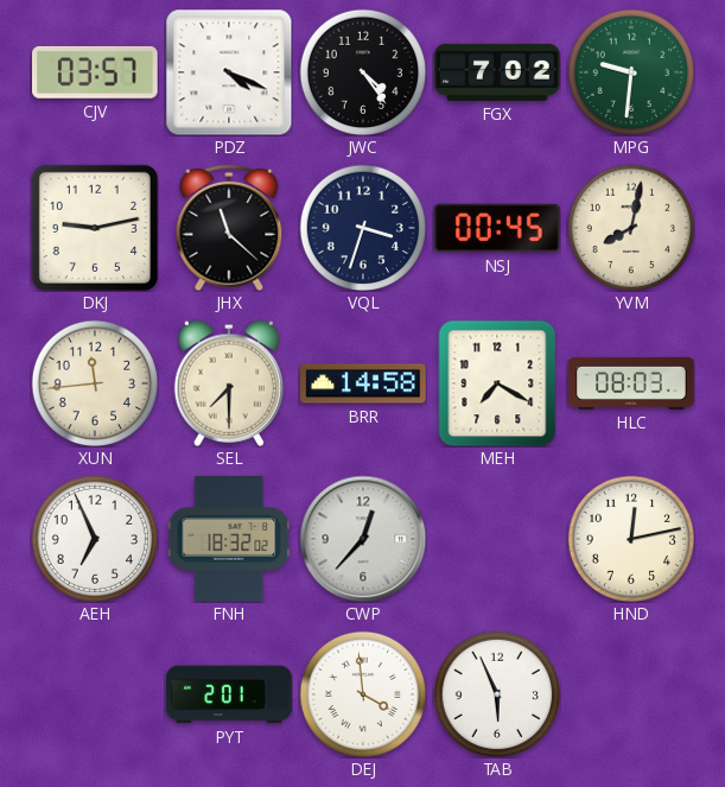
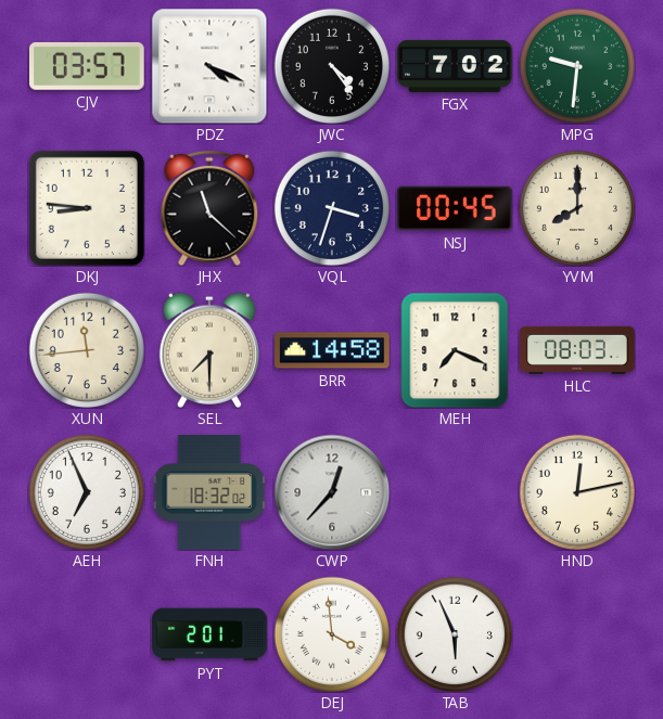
DKJ: 9:13 -> 8:46 (87, 208)
YVM: 8:02 -> 8:00 (576, 207)
MEH: 7:20 -> 7:19 (455, 350)
